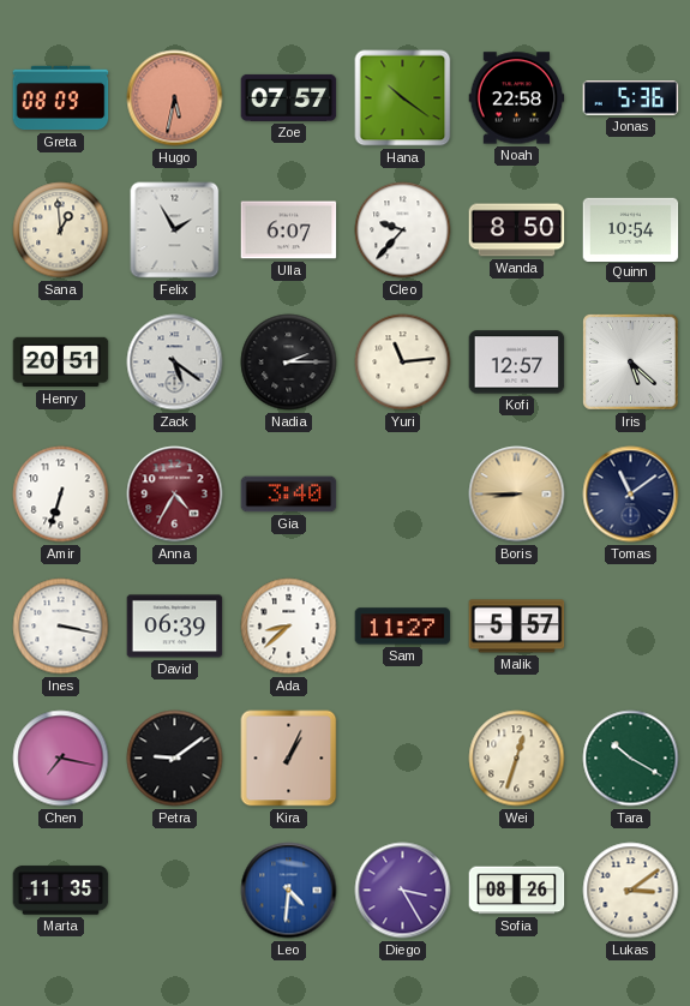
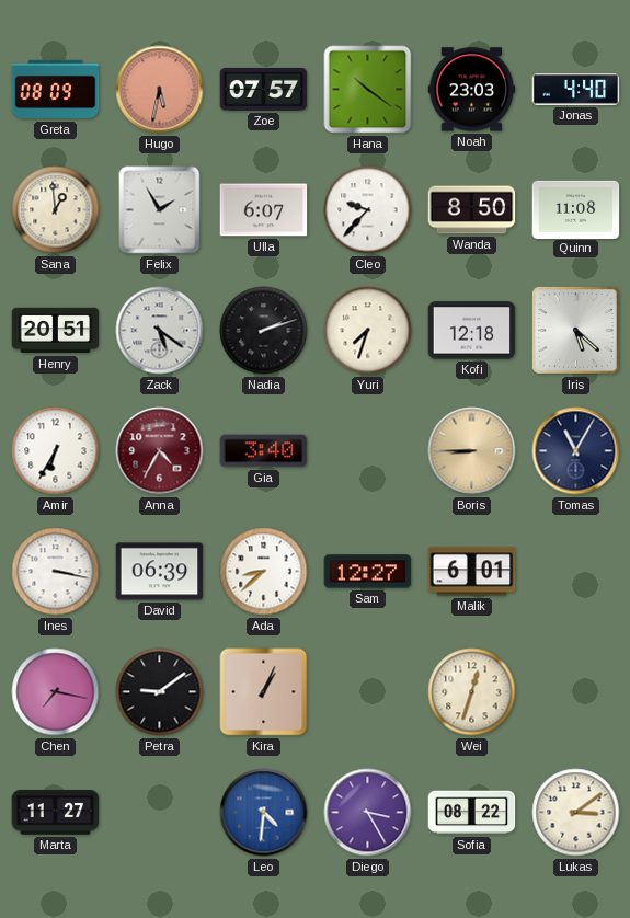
Noah: 22:58 -> 23:03 (472, 90)
Jonas: 5:36 -> 4:40 (576, 90)
Quinn: 10:54 -> 11:08 (576, 209)
Nadia: 2:15 -> 2:12 (264, 331)
Yuri: 11:14 -> 7:33 (368, 331)
Kofi: 12:57 -> 12:18 (472, 331)
Amir: 6:33 -> 6:35 (56, 451)
Tomas: 11:09 -> 11:05 (576, 451)
Sam: 11:27 -> 12:27 (368, 572)
Malik: 5:57 -> 6:01 (472, 572)
Tara: 10:20 -> none (631, 759)
Marta: 11:35 -> 11:27 (56, 813)
Sofia: 08:26 -> 08:22 (472, 813)
